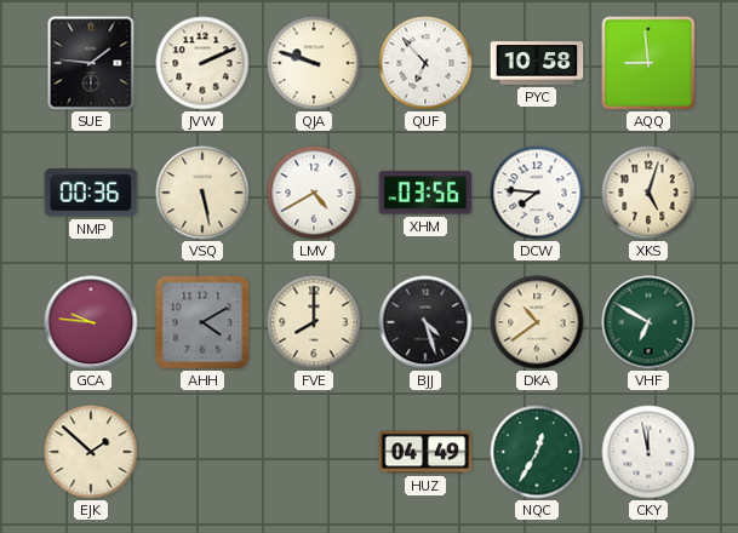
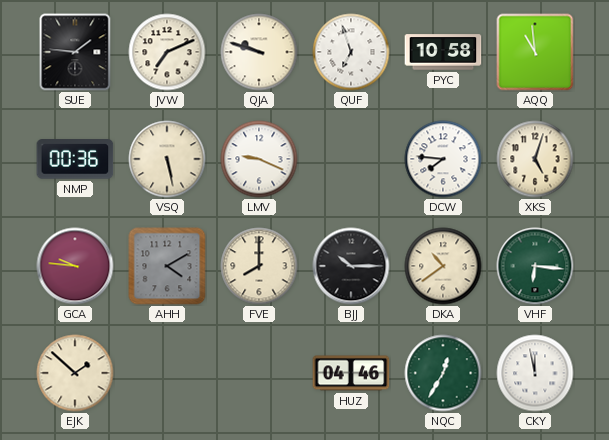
JVW: 2:11 -> 7:11 (167, 52)
QUF: 6:53 -> 6:57 (351, 52)
AQQ: 8:59 -> 10:59 (535, 52)
LMV: 4:40 -> 9:19 (259, 159)
XHM: 03:56 -> none (425, 193)
BJJ: 4:27 -> 10:15 (351, 266)
VHF: 6:50 -> 6:16 (535, 266)
HUZ: 04:49 -> 04:46 (351, 373)
